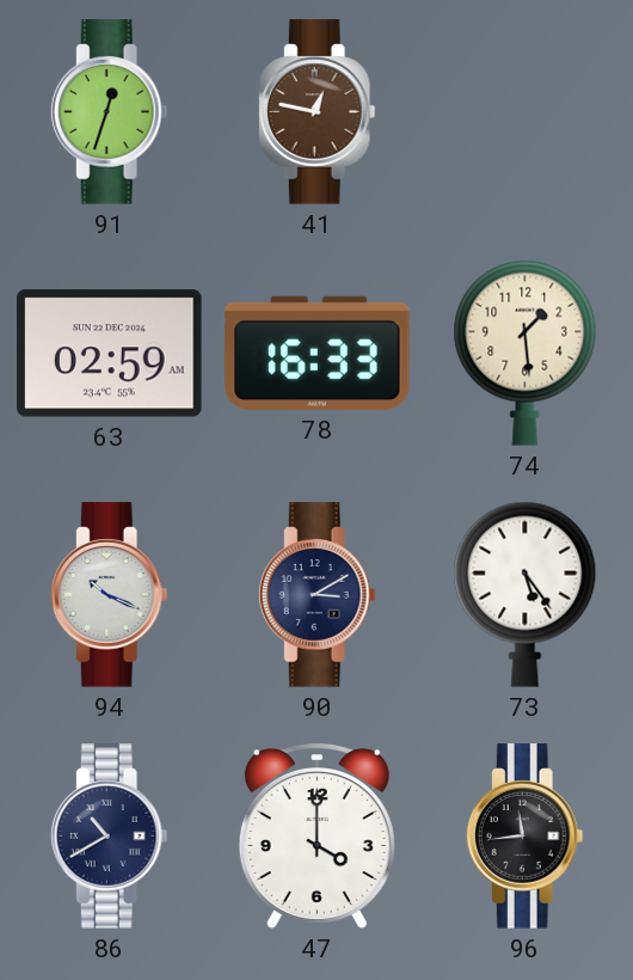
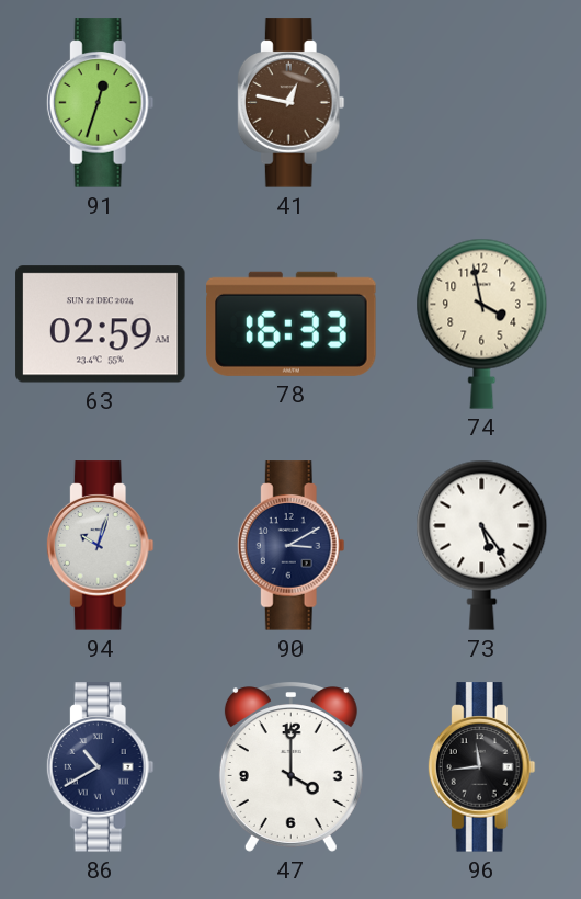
74: 1:29 -> 3:58 (482, 323)
94: 10:19 -> 10:03 (100, 546)
